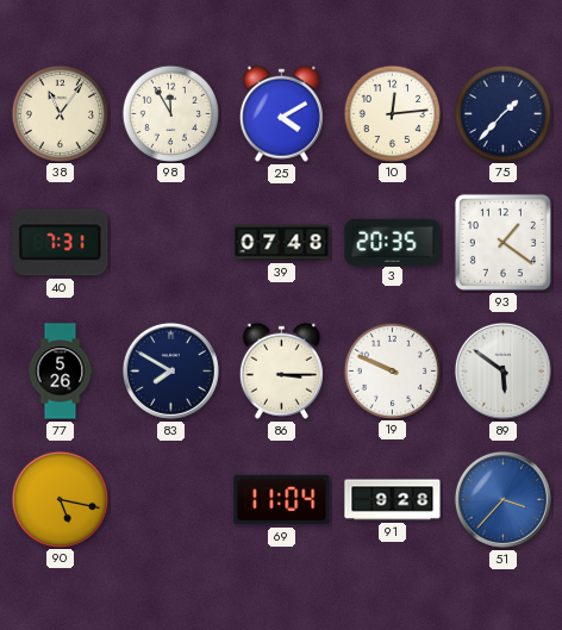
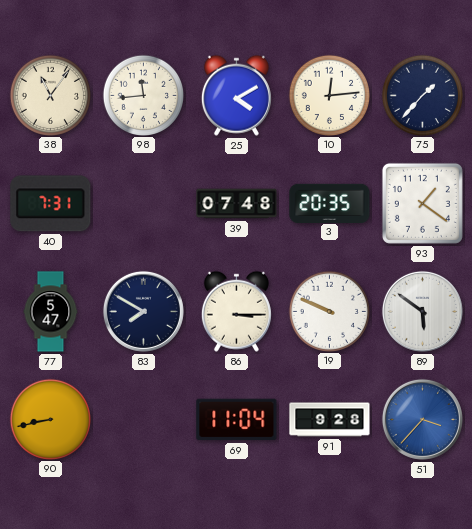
98: 11:55 -> 11:44 (143, 95)
77: 5:26 -> 5:47 (51, 312)
90: 5:17 -> 8:43 (50, 419)
